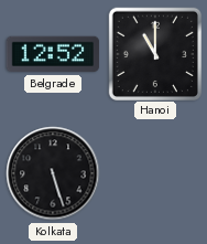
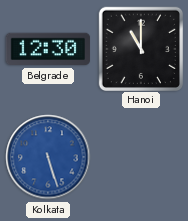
Belgrade: 12:52 -> 12:30 (48, 49)
Kolkata dial: black -> blue (48, 157)
